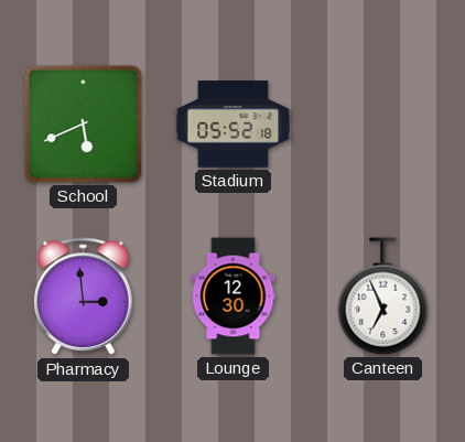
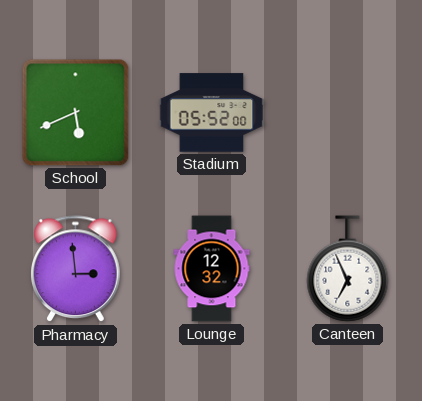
Stadium: 05:52:18 -> 05:52:00 (212, 113)
Lounge: 12:30 -> 12:32 (212, 269)
